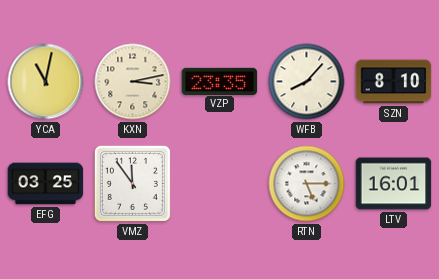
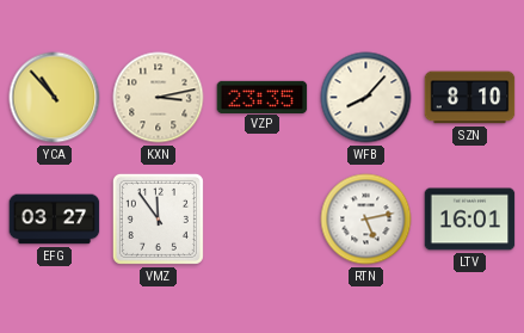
YCA: 11:02 -> 10:53 (55, 98)
EFG: 03:25 -> 03:27 (55, 220)
RTN: 5:15 -> 5:13 (366, 220)
